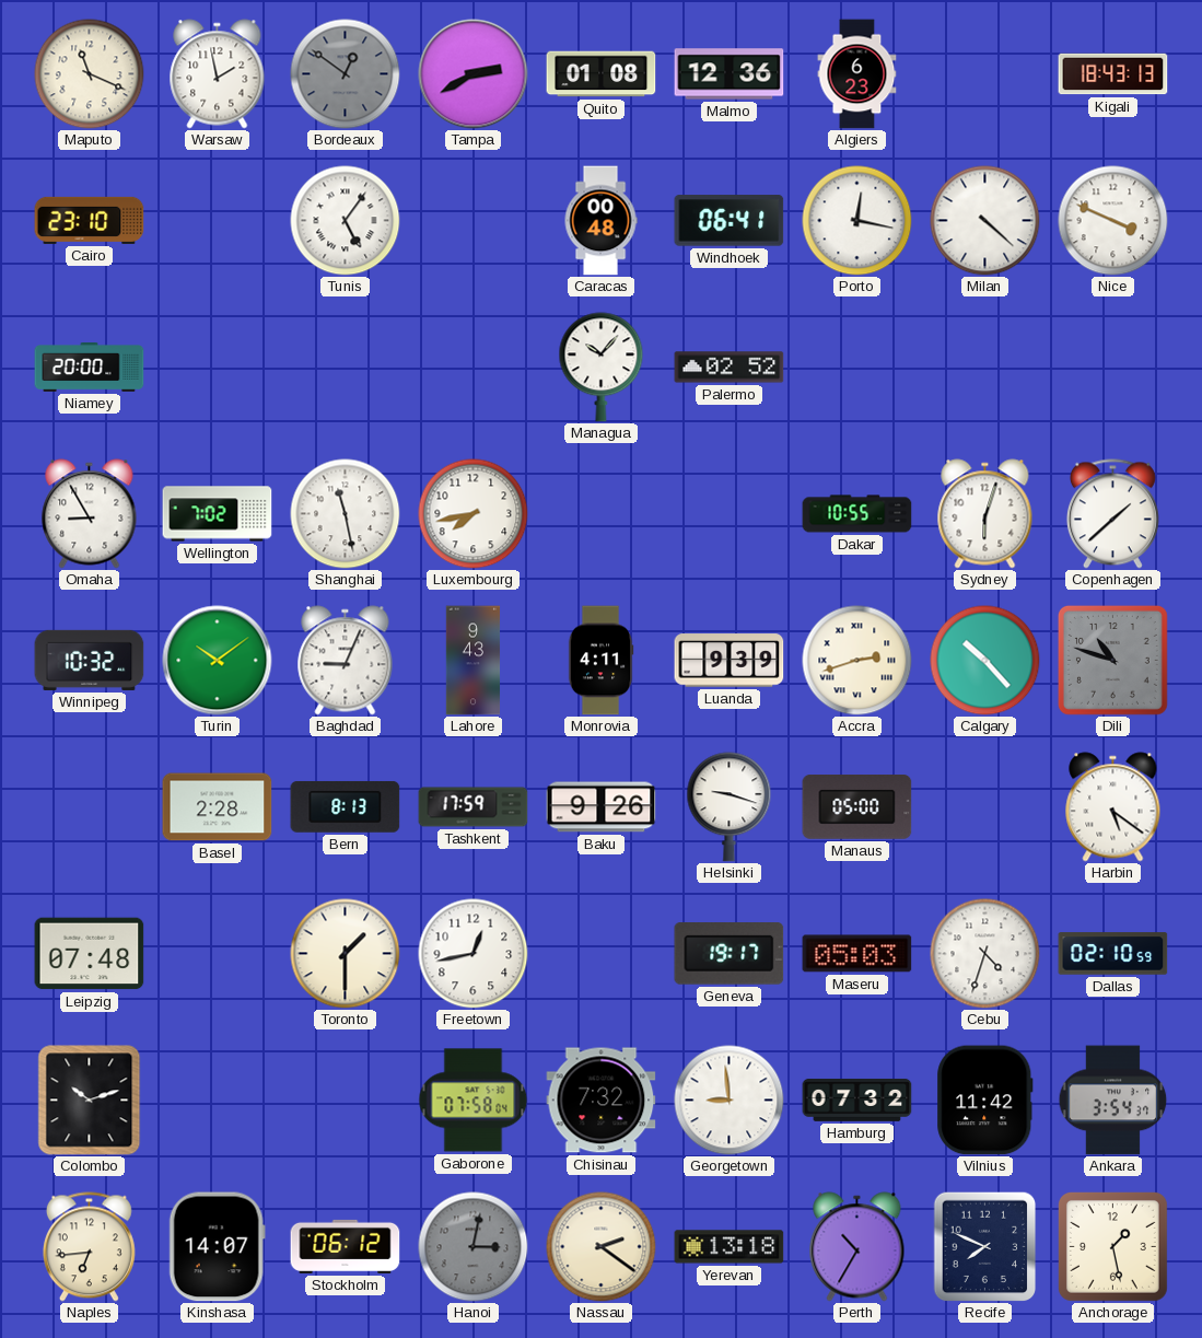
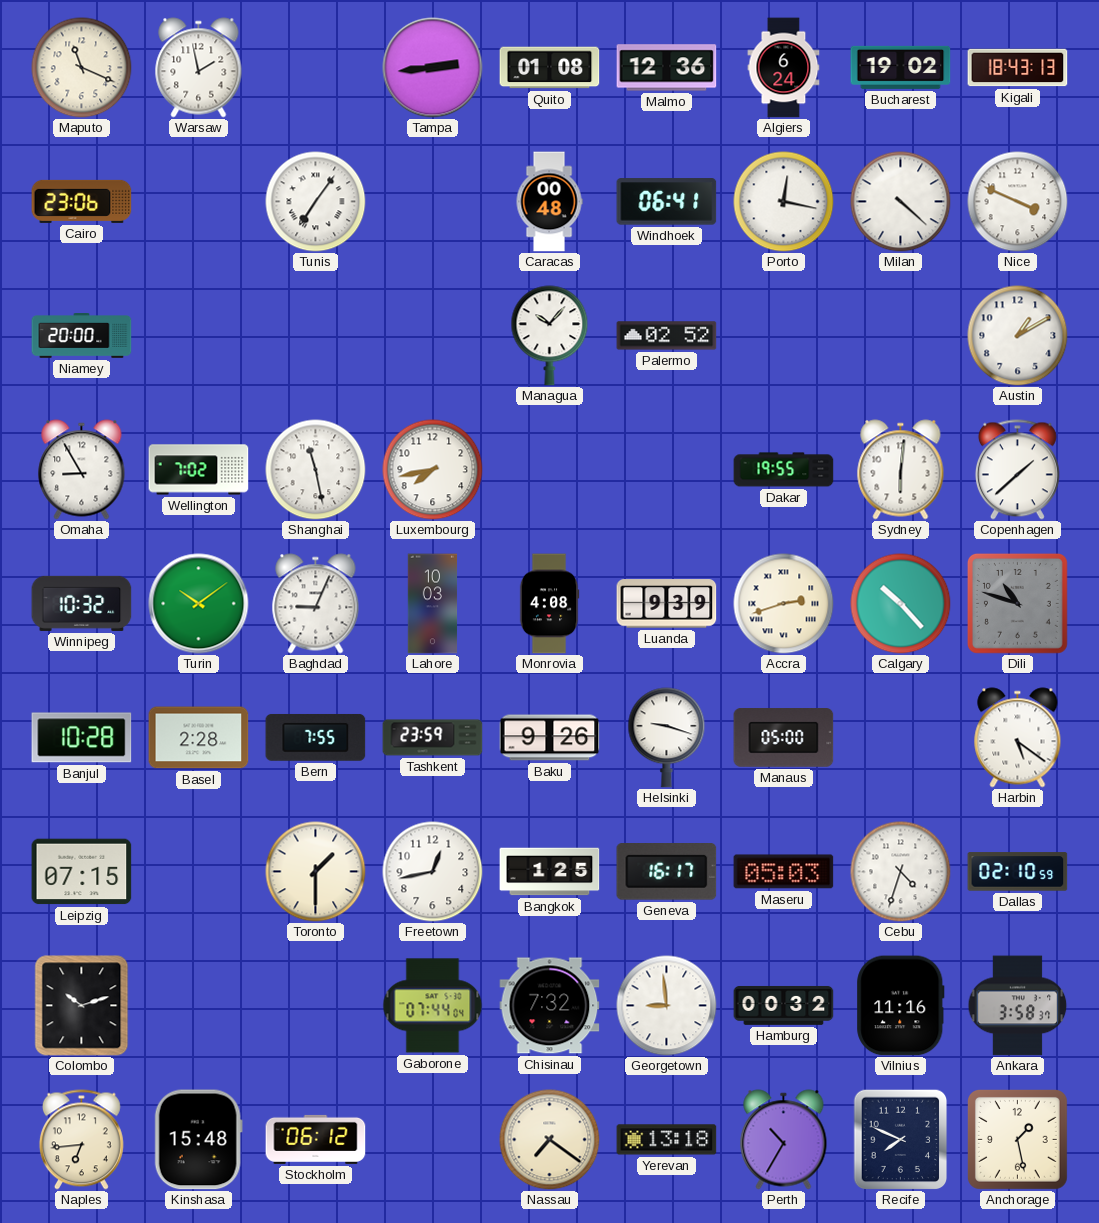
Bordeaux: 12:51 -> none (346, 74)
Tampa: 2:40 -> 2:44 (433, 68)
Algiers: 6:23 -> 6:24 (784, 68)
Bucharest: none -> 19:02 (901, 67)
Cairo: 23:10 -> 23:06 (82, 201)
Tunis: 5:06 -> 7:06 (316, 202)
Austin: none -> 1:10 (1018, 336)
Dakar: 10:55 -> 19:55 (784, 470)
Sydney: 6:03 -> 6:01 (901, 470)
Lahore: 9:43 -> 10:03 (433, 604)
Monrovia: 4:11 -> 4:08 (549, 604)
Banjul: none -> 10:28 (82, 738)
Bern: 8:13 -> 7:55 (316, 737)
Tashkent: 17:59 -> 23:59 (433, 738)
Leipzig: 07:48 -> 07:15 (82, 872)
Bangkok: none -> 1:25 (550, 872)
Geneva: 19:17 -> 16:17 (667, 872)
Gaborone: 07:58 -> 07:44 (433, 1006)
Hamburg: 07:32 -> 00:32 (784, 1005)
Vilnius: 11:42 -> 11:16 (901, 1006)
Ankara: 3:54 -> 3:58 (1018, 1006)
Kinshasa: 14:07 -> 15:48 (198, 1140)
Hanoi: 3:02 -> none (474, 1247)
Nassau: 2:21 -> 7:21 (550, 1140)
